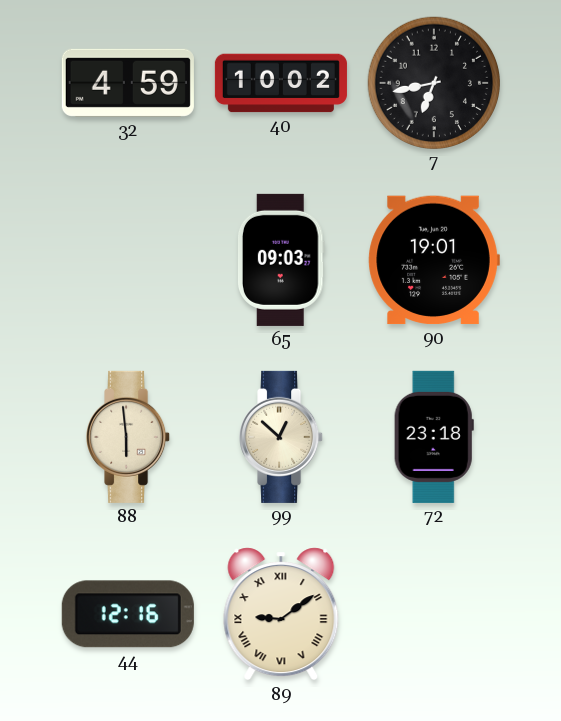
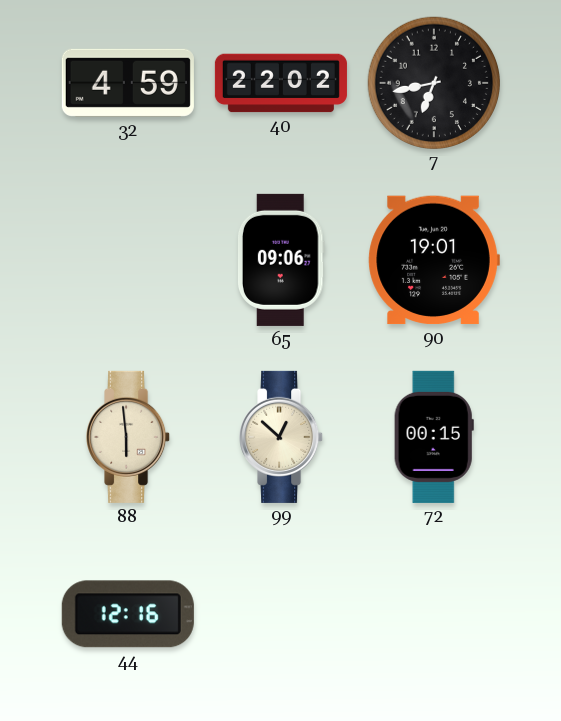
40: 10:02 -> 22:02 (281, 83)
65: 09:03 -> 09:06 (282, 260)
72: 23:18 -> 00:15 (434, 437)
89: 9:09 -> none (281, 614)
